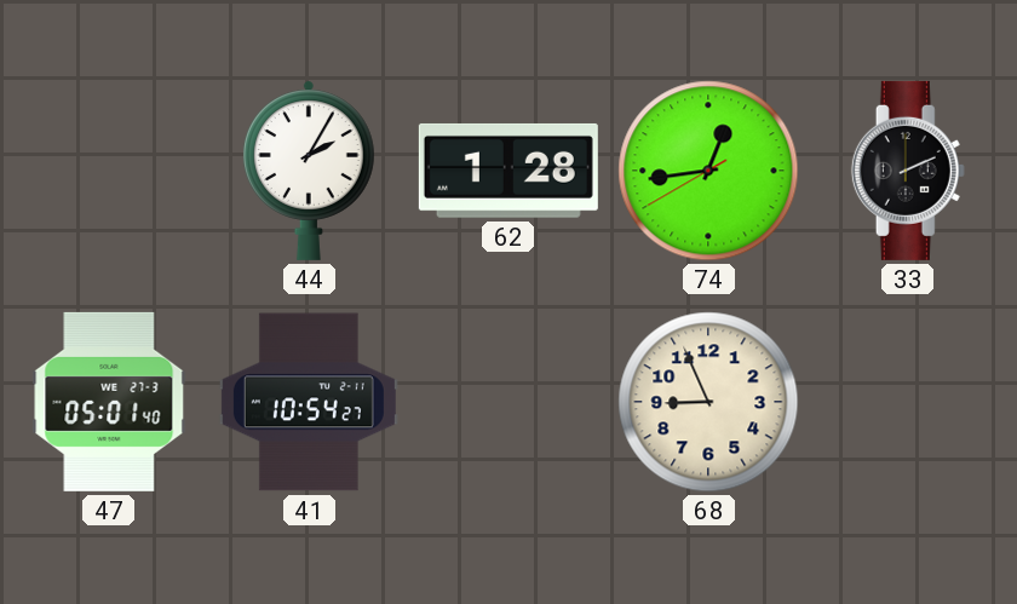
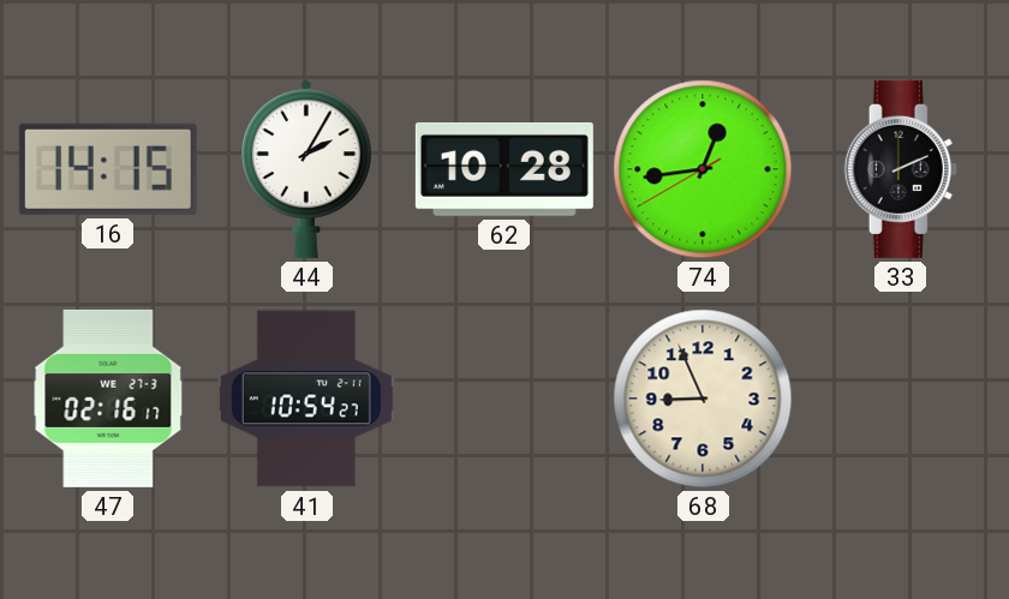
16: none -> 14:15 (108, 169)
62: 1:28 -> 10:28 (504, 169)
47: 05:01 -> 02:16 (108, 399)
